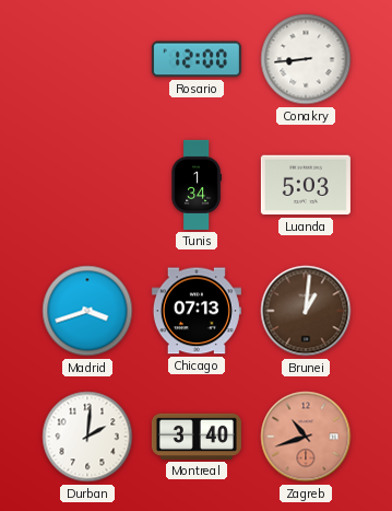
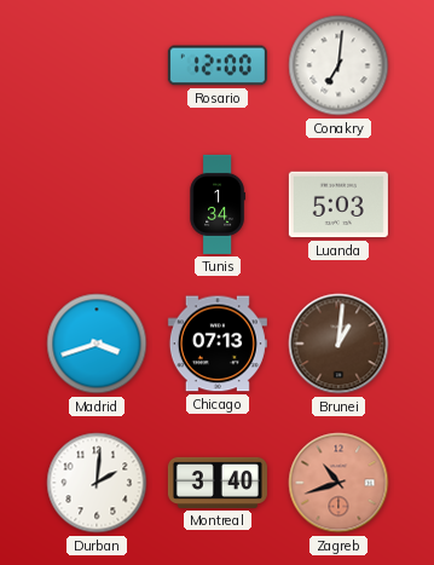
Conakry: 8:44 -> 7:01 (338, 65)
